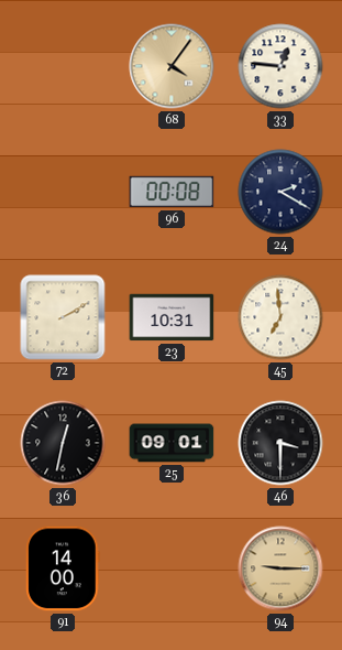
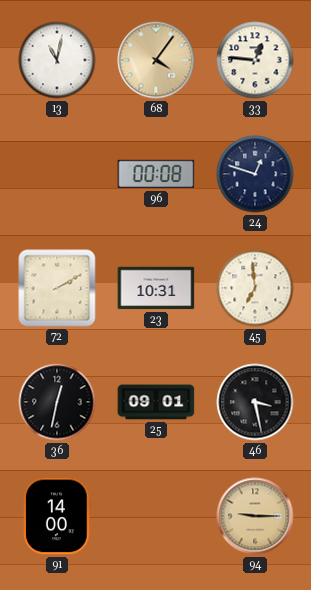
13: none -> 11:02 (57, 60)
24: 2:20 -> 12:48 (255, 174)
46: 3:30 -> 3:28 (255, 402)
